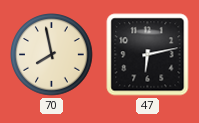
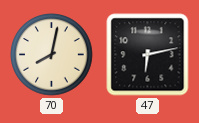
70: 7:58 -> 8:02 (52, 55)
